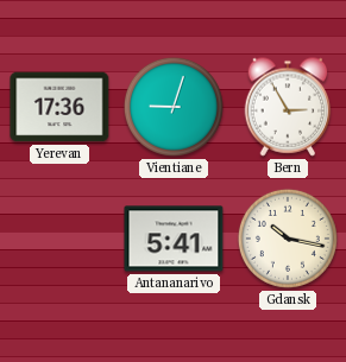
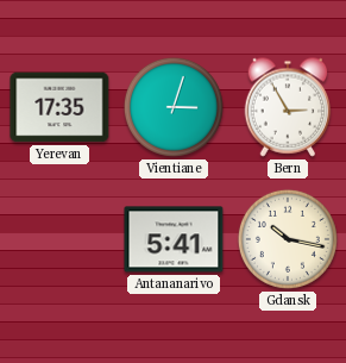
Yerevan: 17:36 -> 17:35 (59, 107)
Vientiane: 9:03 -> 3:03 (174, 107)
